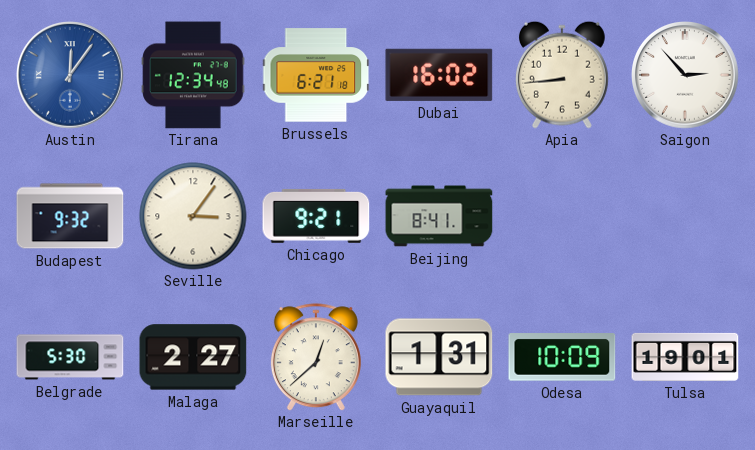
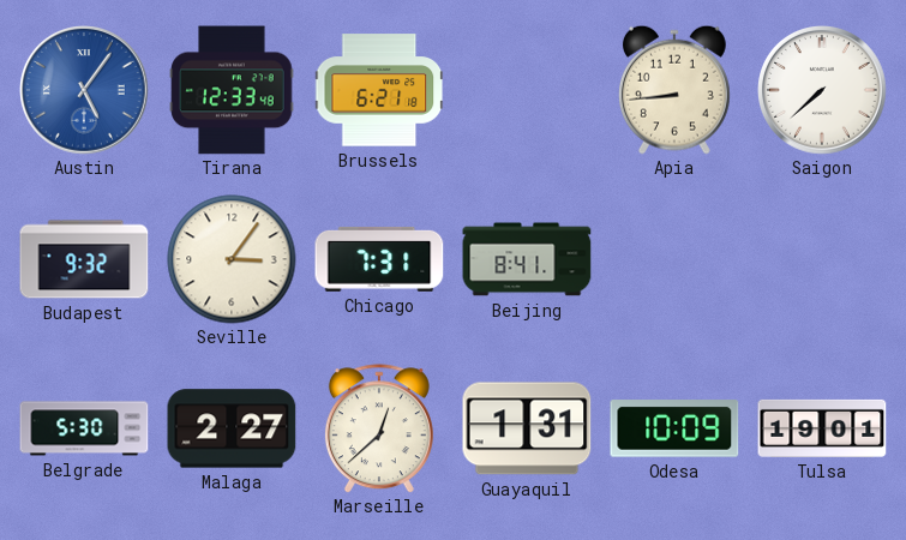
Austin: 12:06 -> 5:06 (85, 91)
Tirana: 12:34 -> 12:33 (232, 90)
Dubai: 16:02 -> none (439, 75)
Saigon: 2:53 -> 7:38 (823, 91)
Chicago: 9:21 -> 7:31 (379, 259)
